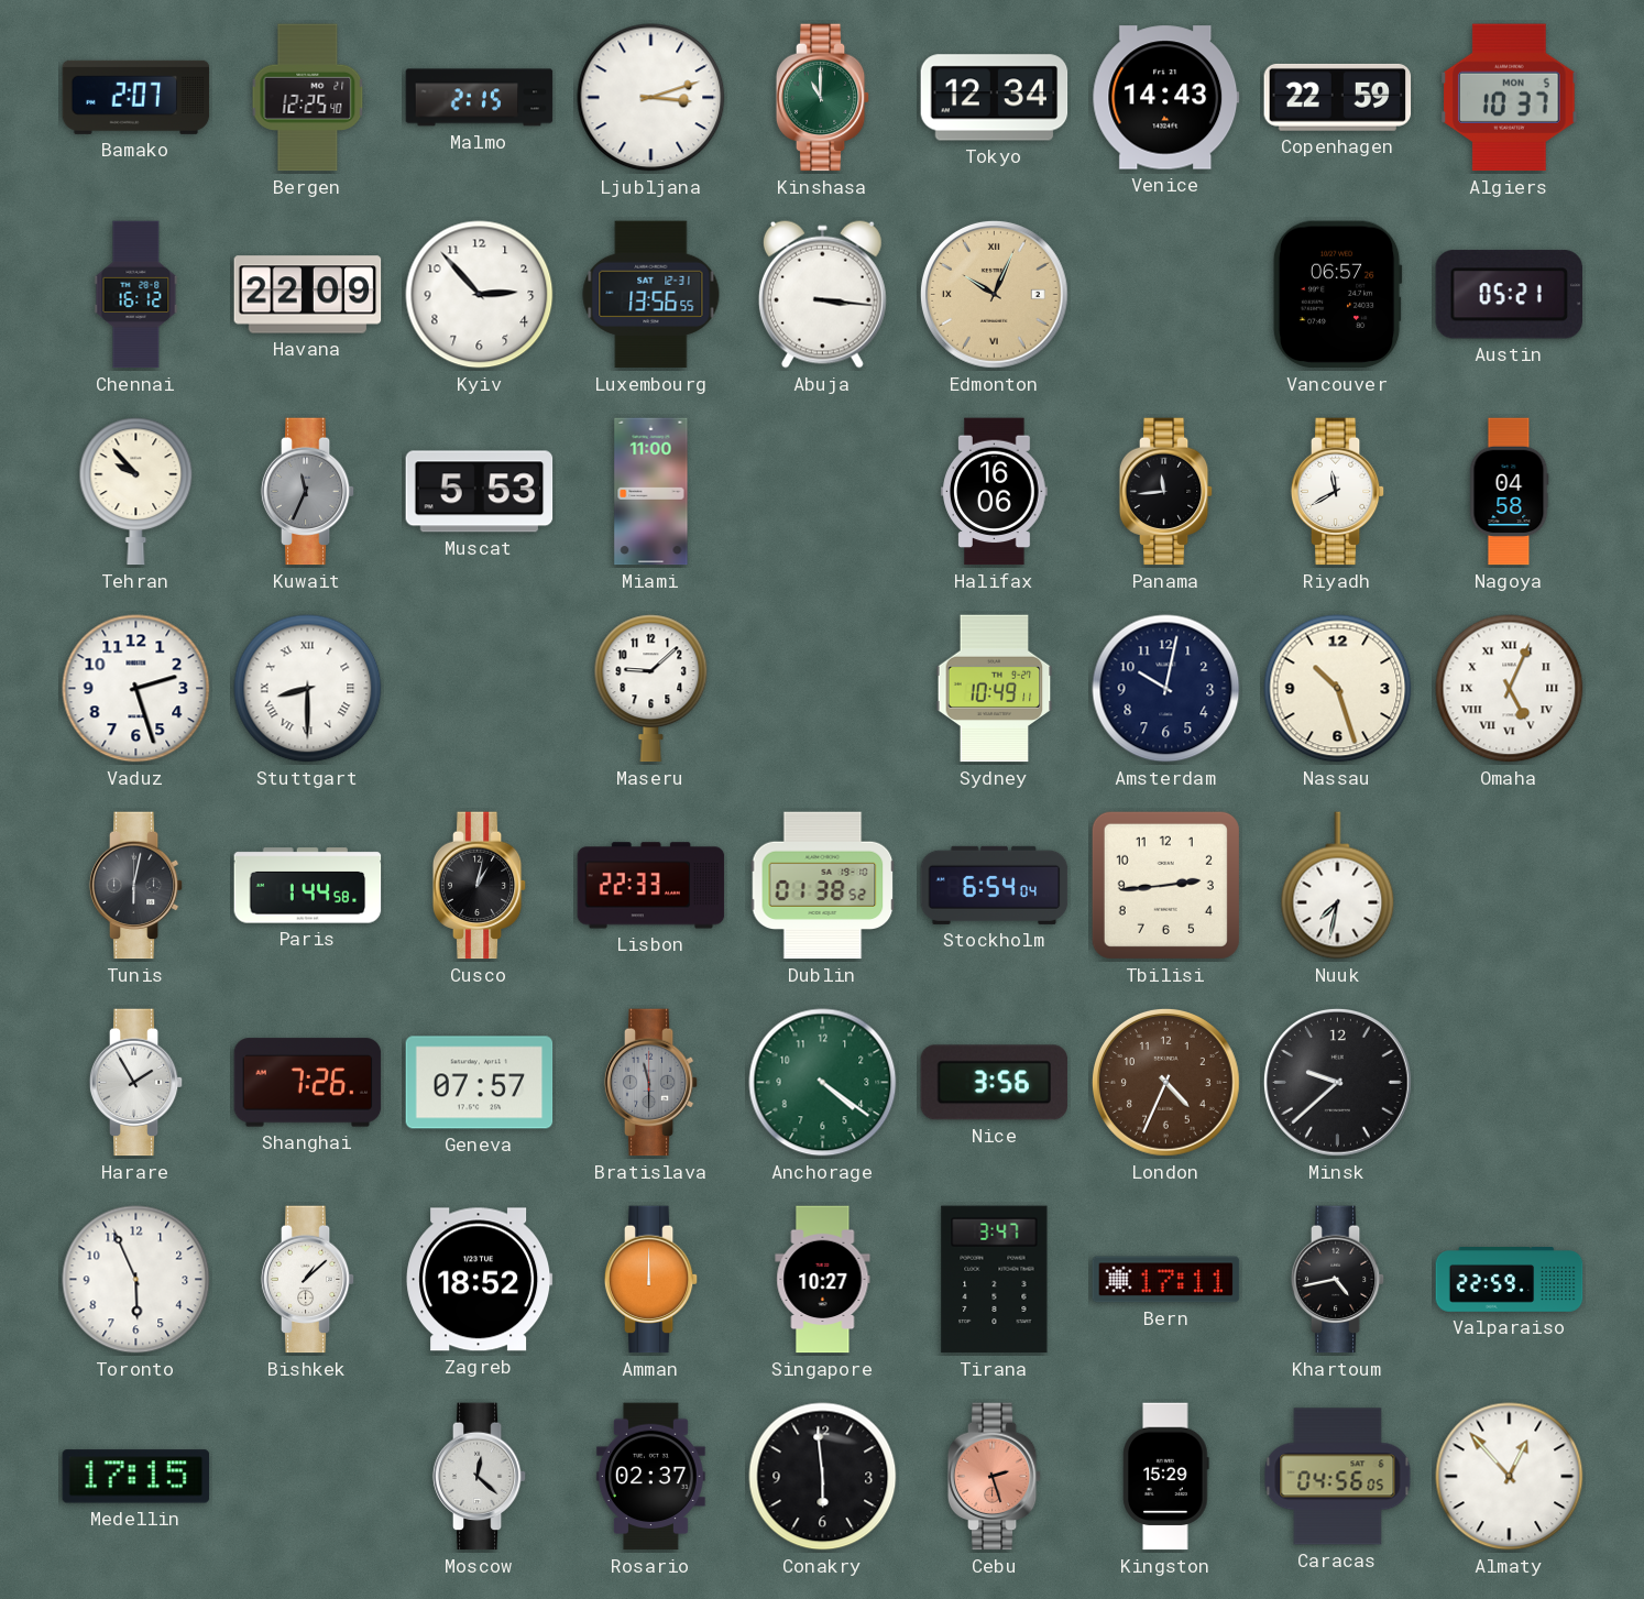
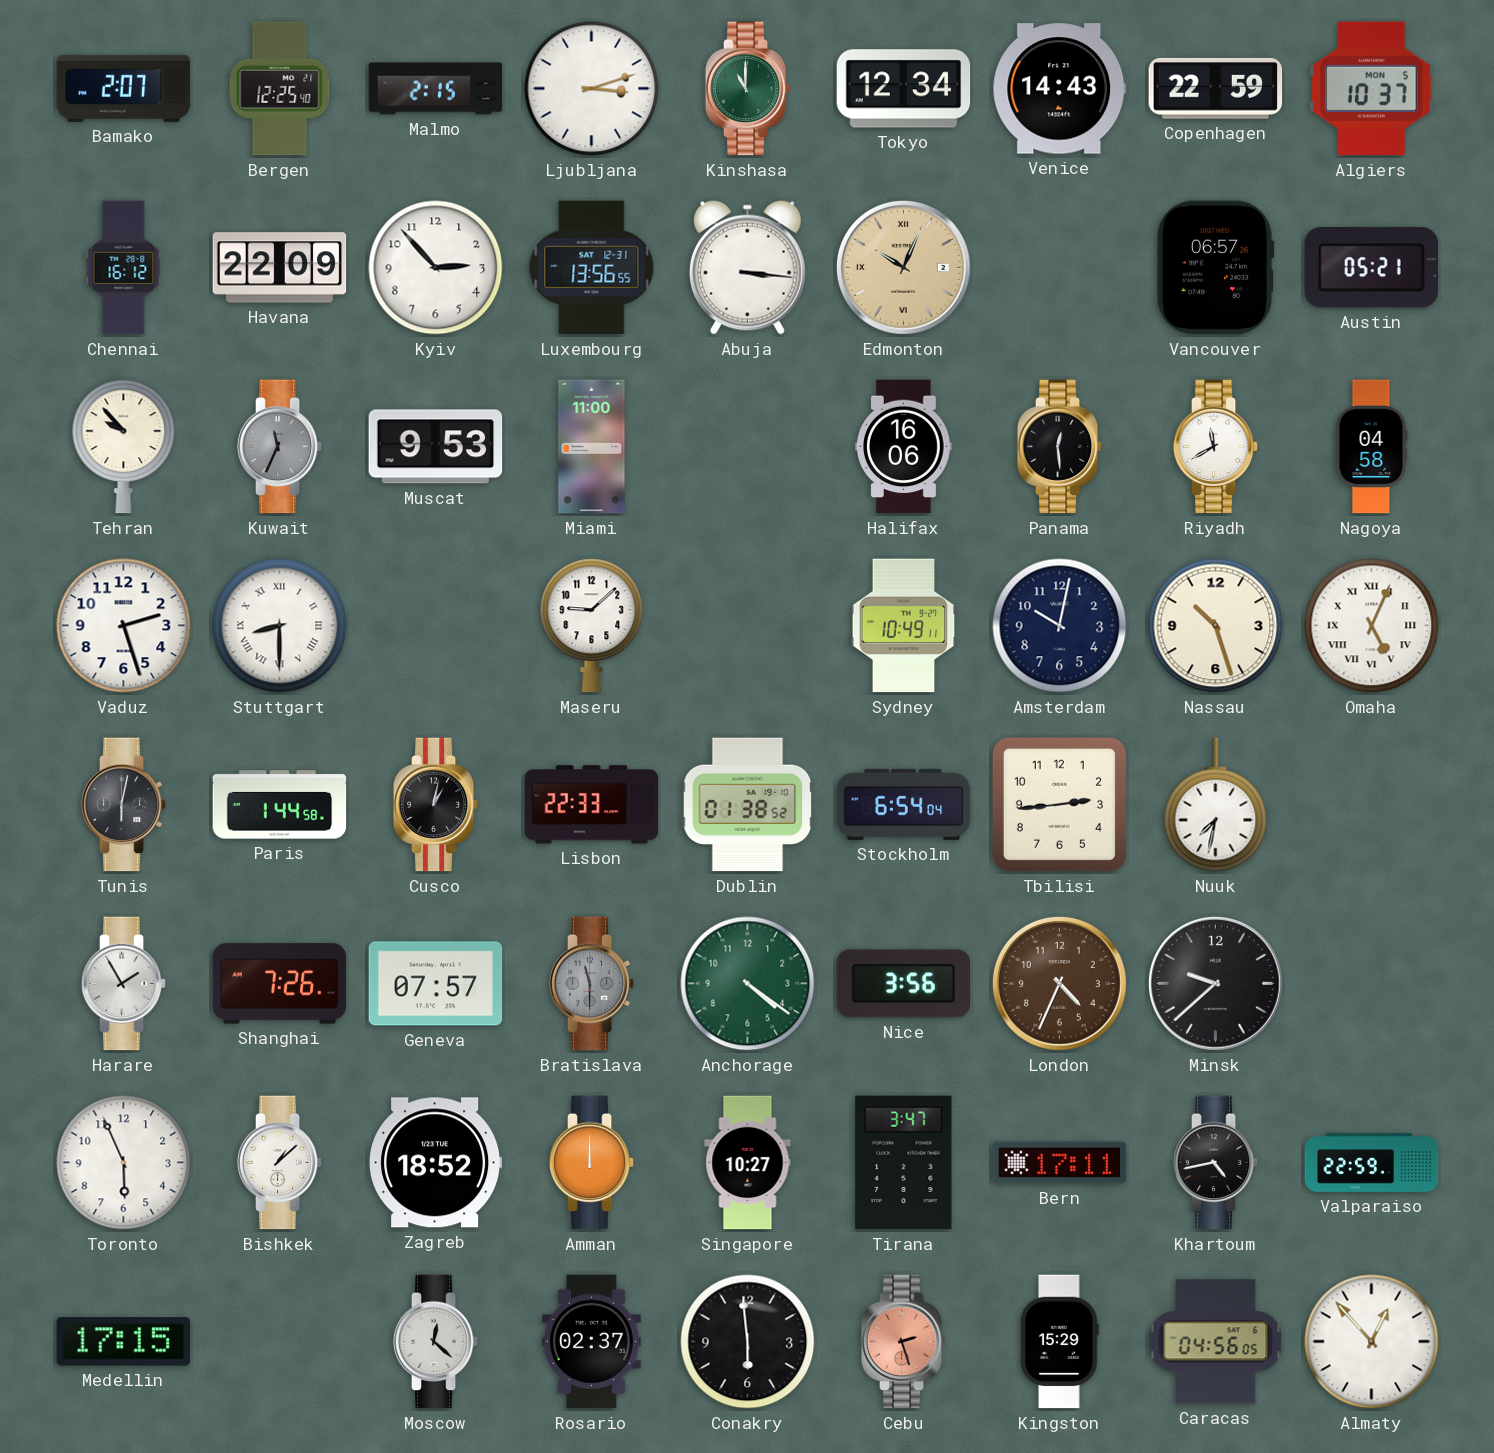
Muscat: 5:53 -> 9:53 (436, 447)
Panama: 11:44 -> 12:29 (1060, 447)
